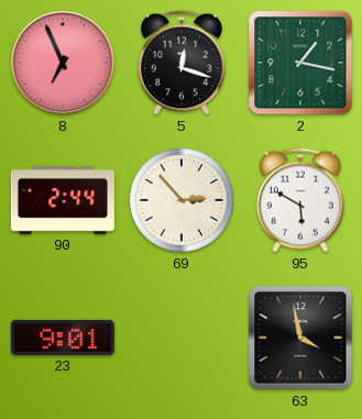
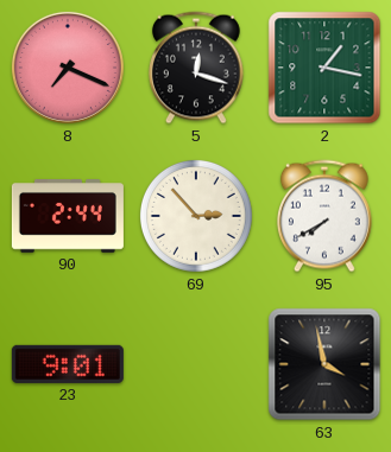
8: 6:56 -> 7:19 (68, 68)
95: 5:50 -> 7:40 (324, 216)
